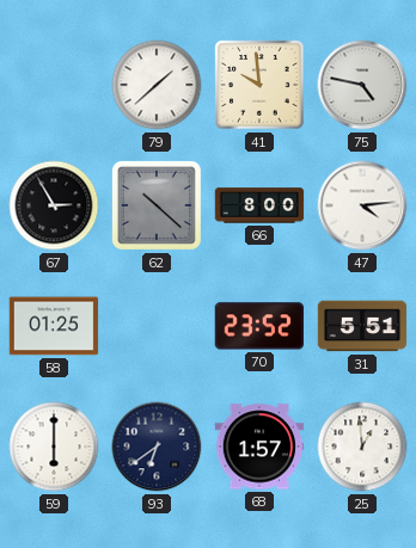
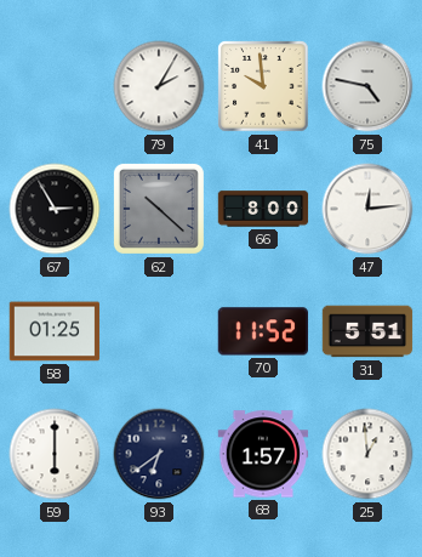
79: 1:38 -> 2:05 (159, 86)
47: 4:14 -> 12:14 (367, 209)
70: 23:52 -> 11:52 (262, 331)
